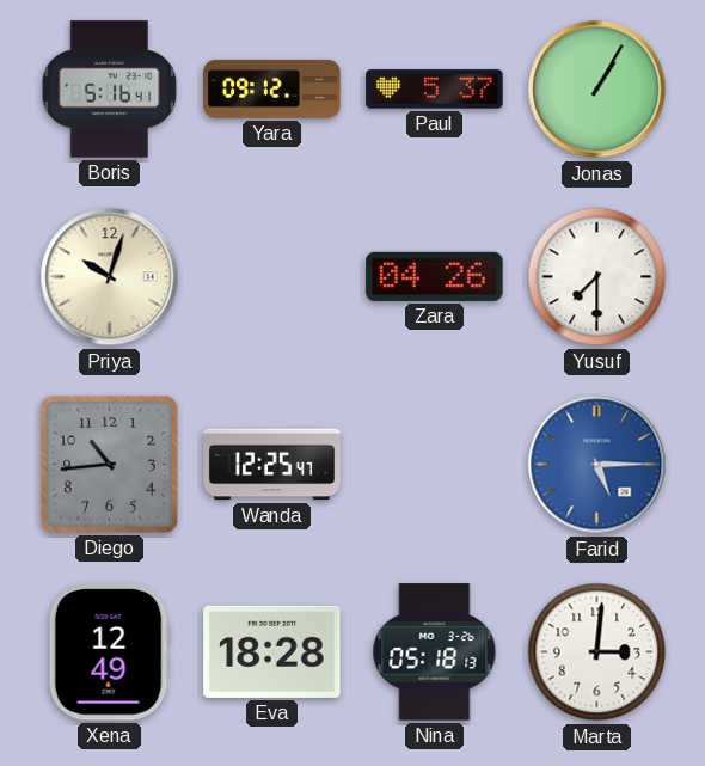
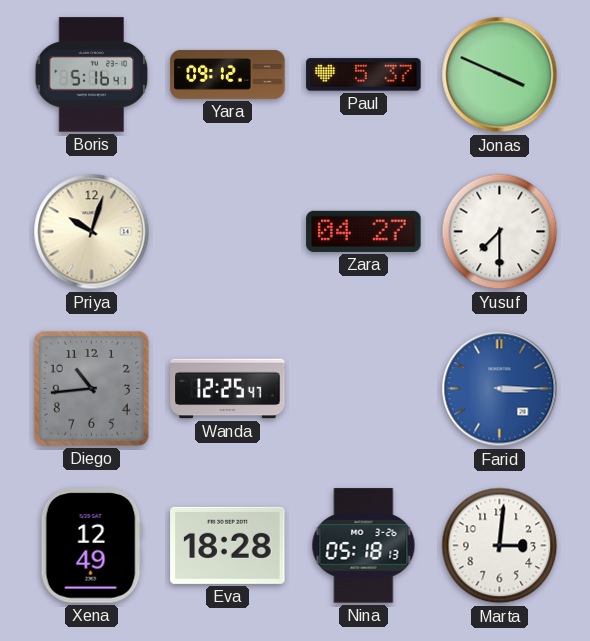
Jonas: 1:05 -> 3:49 (500, 75)
Zara: 04:26 -> 04:27 (364, 231)
Farid: 5:15 -> 3:15 (500, 389)
